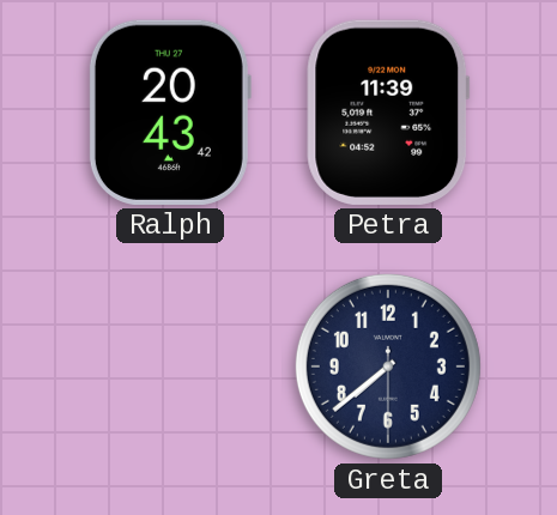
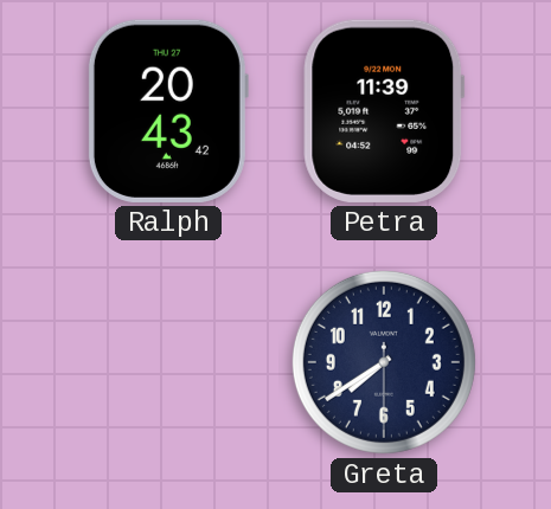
Greta: 7:38 -> 7:39 (384, 362)
